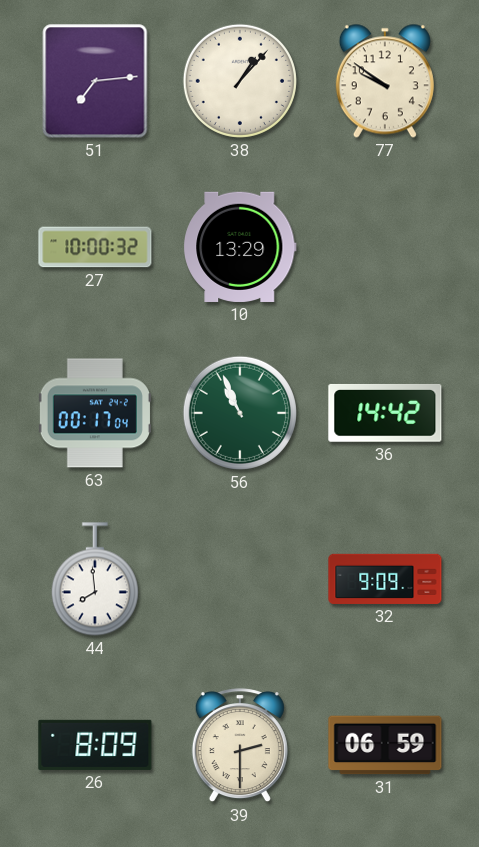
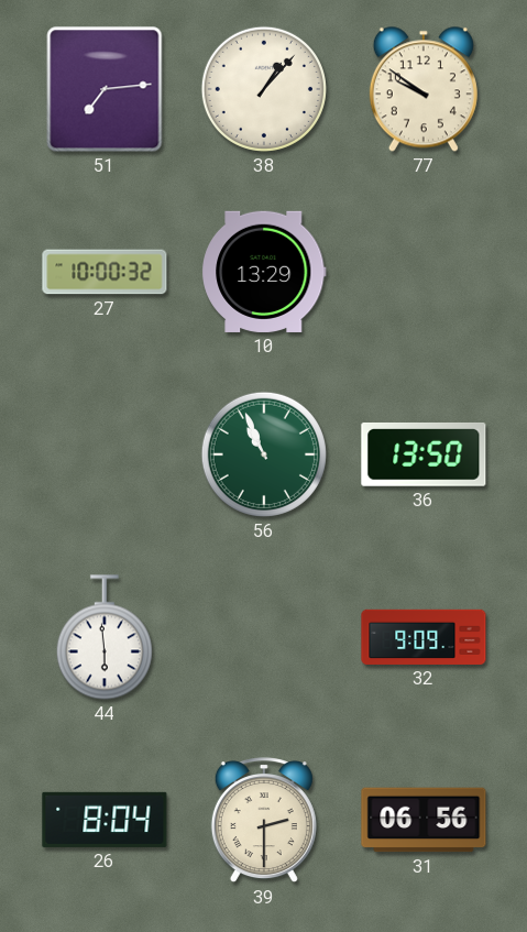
63: 00:17 -> none (95, 413)
36: 14:42 -> 13:50 (424, 454)
44: 7:59 -> 5:59 (105, 637)
26: 8:09 -> 8:04 (105, 820)
31: 06:59 -> 06:56 (424, 820)
